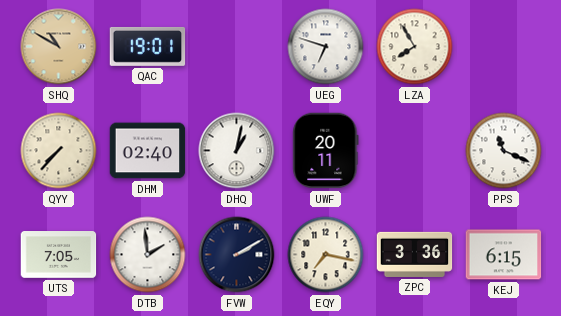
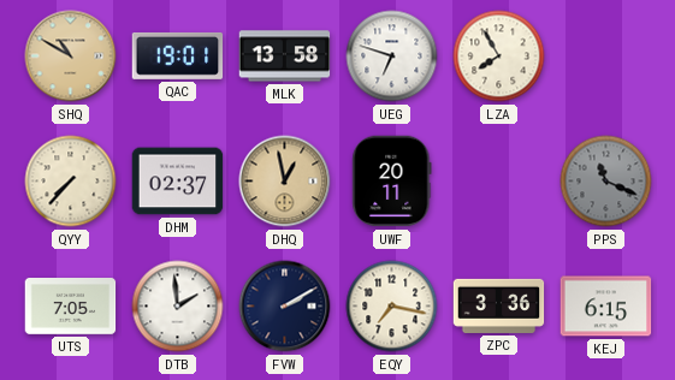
MLK: none -> 13:58 (285, 57)
DHM: 02:40 -> 02:37 (178, 182)
DHQ: 1:02 -> 12:58 (285, 182)
DHQ dial: white -> champagne (285, 182)
PPS dial: white -> grey (606, 182)
